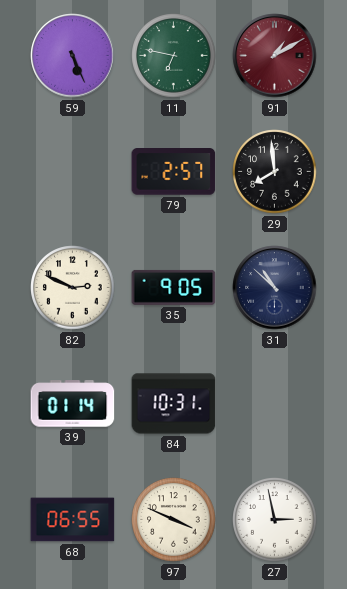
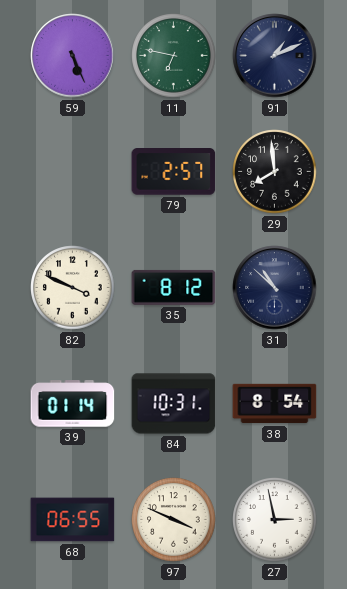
91: 1:10 -> 1:11 (275, 56)
91 dial: burgundy -> navy (275, 56)
82: 2:49 -> 3:49 (73, 288)
35: 9:05 -> 8:12 (174, 287)
38: none -> 8:54 (275, 404)
